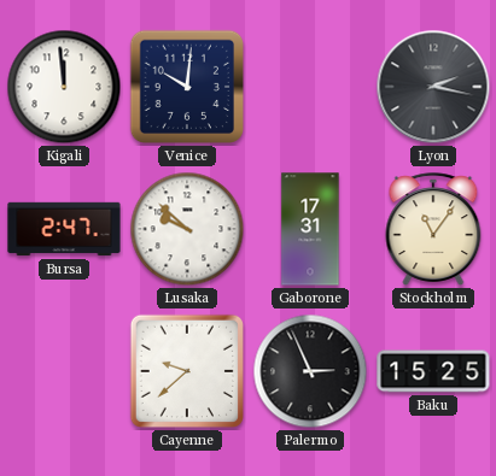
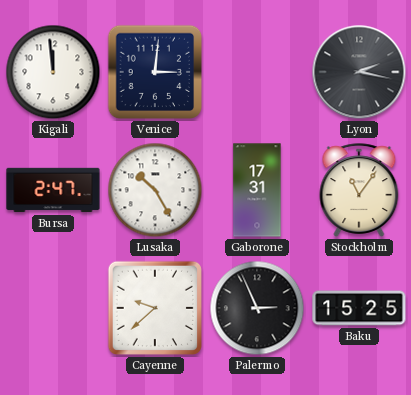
Venice: 10:01 -> 3:01 (155, 72)
Lusaka: 9:52 -> 10:25 (155, 190)
